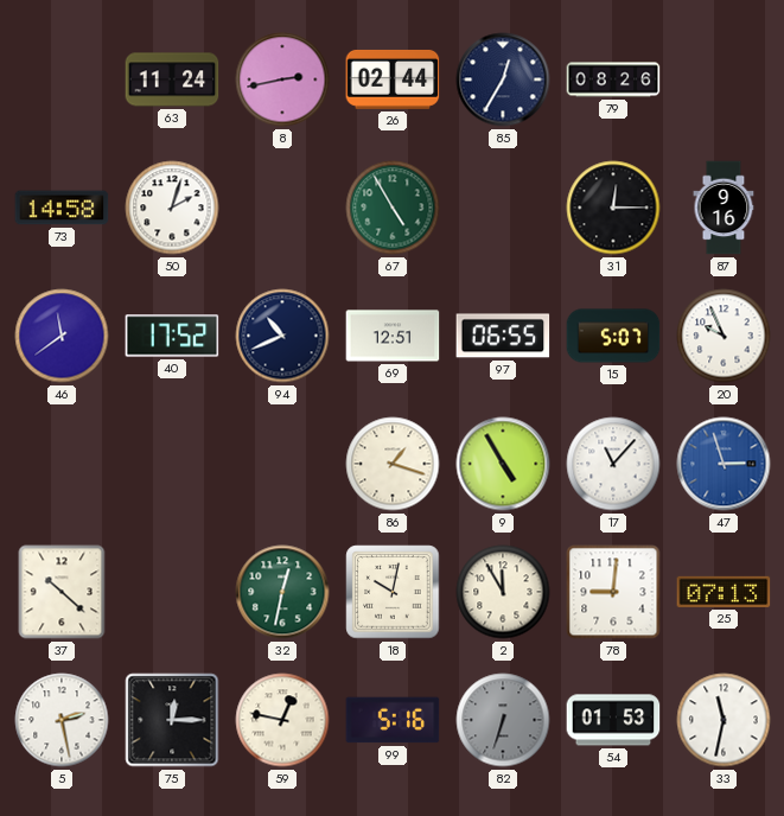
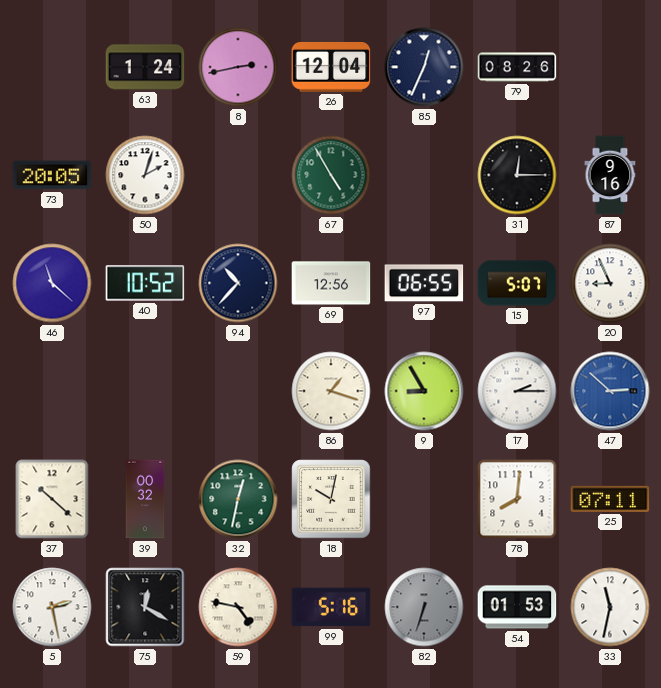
63: 11:24 -> 1:24 (145, 67)
26: 02:44 -> 12:04 (331, 67)
85: 12:35 -> 12:34 (424, 67)
73: 14:58 -> 20:05 (52, 175)
46: 11:39 -> 11:22 (52, 283)
40: 17:52 -> 10:52 (145, 283)
94: 10:41 -> 10:37 (238, 283)
69: 12:51 -> 12:56 (331, 283)
20: 9:56 -> 8:56 (610, 283)
9: 4:55 -> 8:55 (424, 391)
17: 11:07 -> 2:15 (517, 391)
47: 2:57 -> 2:52 (610, 391)
39: none -> 00:32 (145, 499)
2: 11:55 -> none (503, 592)
78: 9:01 -> 8:01 (517, 499)
25: 07:13 -> 07:11 (610, 499)
75: 12:15 -> 12:20 (145, 607)
59: 12:47 -> 4:47 (238, 607)
